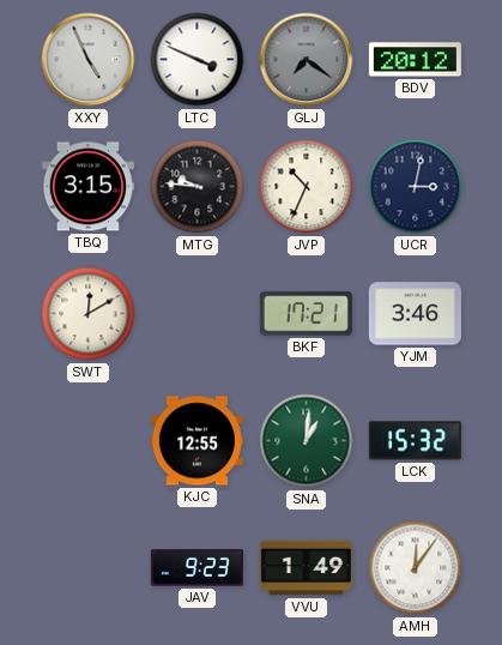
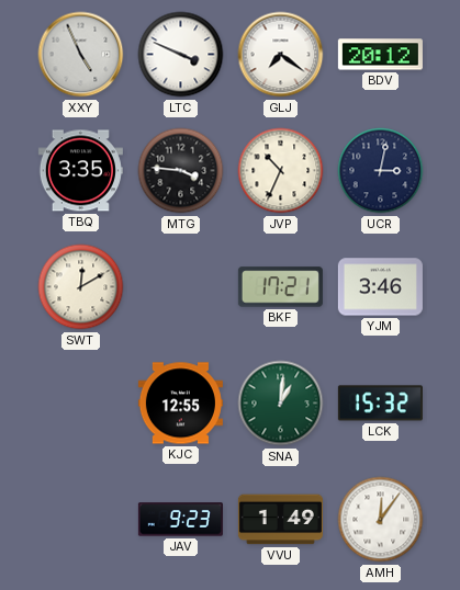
GLJ dial: grey -> white (281, 55)
TBQ: 3:15 -> 3:35 (80, 171)
MTG: 9:46 -> 3:46 (181, 171)
